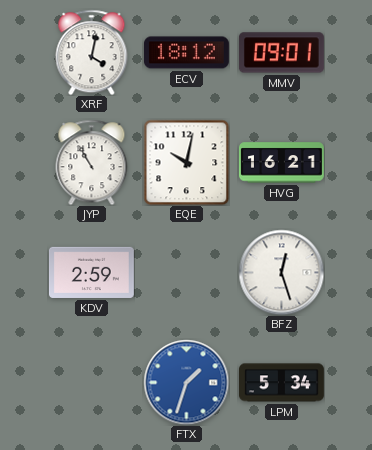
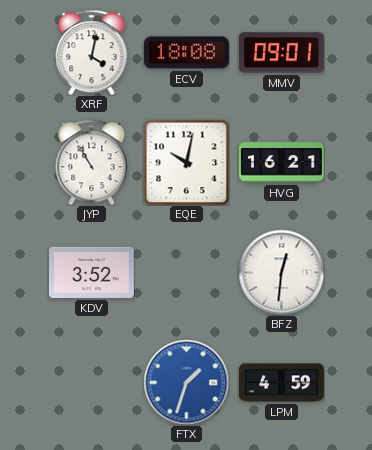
ECV: 18:12 -> 18:08 (186, 53)
KDV: 2:59 -> 3:52 (91, 272)
BFZ: 12:27 -> 12:31 (281, 272)
LPM: 5:34 -> 4:59 (282, 383)
